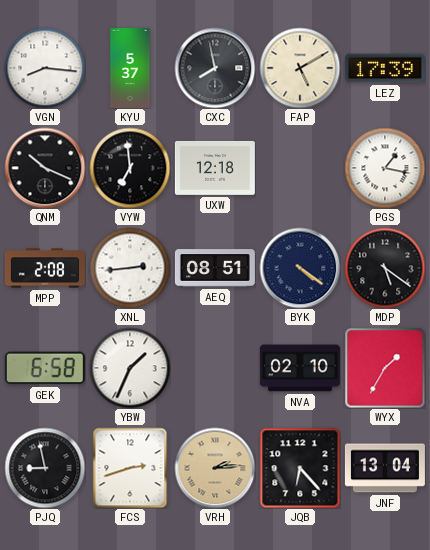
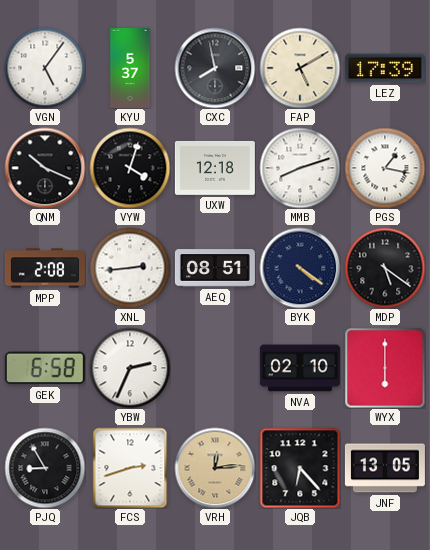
VGN: 8:16 -> 5:06 (45, 68)
VYW: 6:59 -> 4:03 (130, 168)
MMB: none -> 8:12 (300, 168)
YBW: 1:34 -> 2:34 (130, 368)
WYX: 1:35 -> 6:00 (385, 368)
PJQ: 8:58 -> 8:55 (45, 468)
VRH: 2:14 -> 12:14 (215, 468)
JNF: 13:04 -> 13:05 (385, 468)
